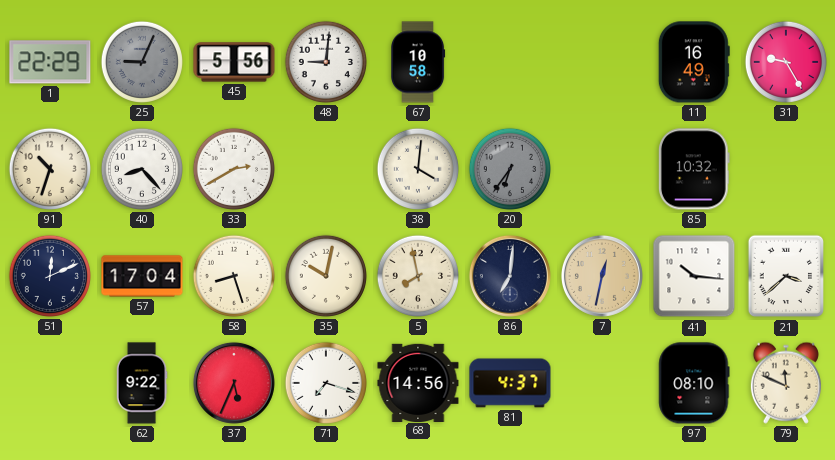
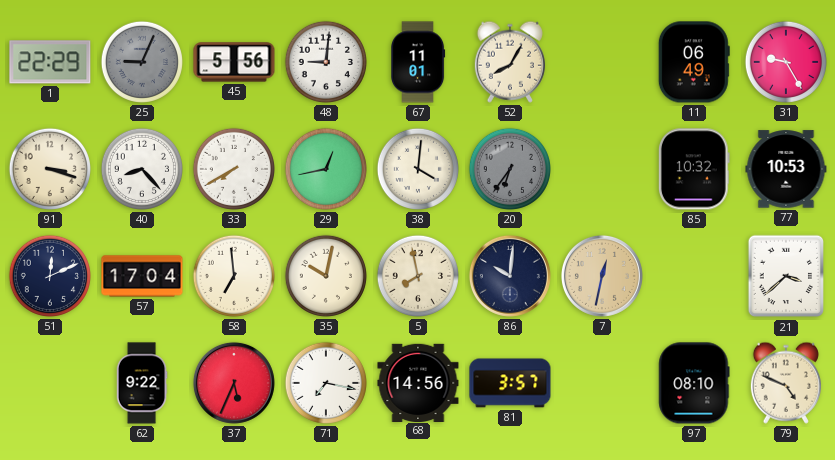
67: 10:58 -> 11:01 (419, 62)
52: none -> 8:05 (510, 62)
11: 16:49 -> 06:49 (694, 62)
91: 10:33 -> 3:18 (50, 169)
33: 2:40 -> 7:40 (234, 169)
29: none -> 12:43 (326, 169)
77: none -> 10:53 (786, 169)
58: 8:27 -> 6:59 (234, 276)
86: 7:01 -> 10:01 (510, 276)
41: 10:16 -> none (694, 276)
71: 7:18 -> 7:17 (326, 383)
81: 4:37 -> 3:57 (510, 383)
79: 11:49 -> 4:49 (786, 383)
